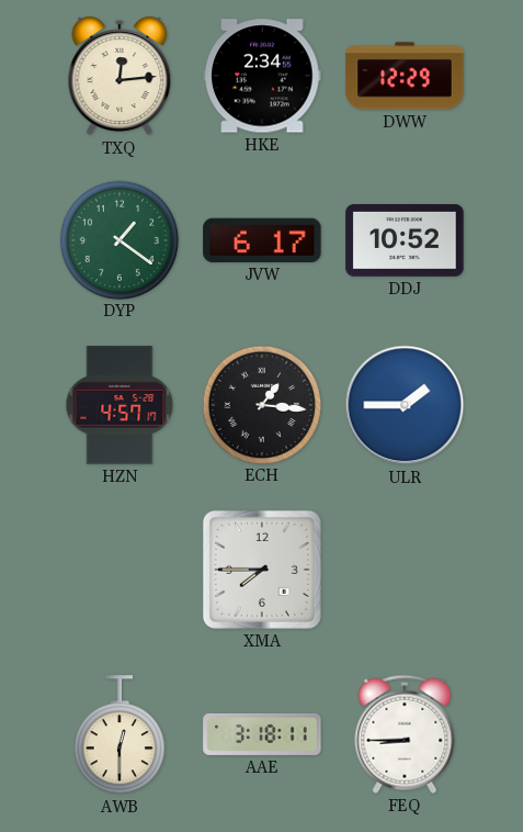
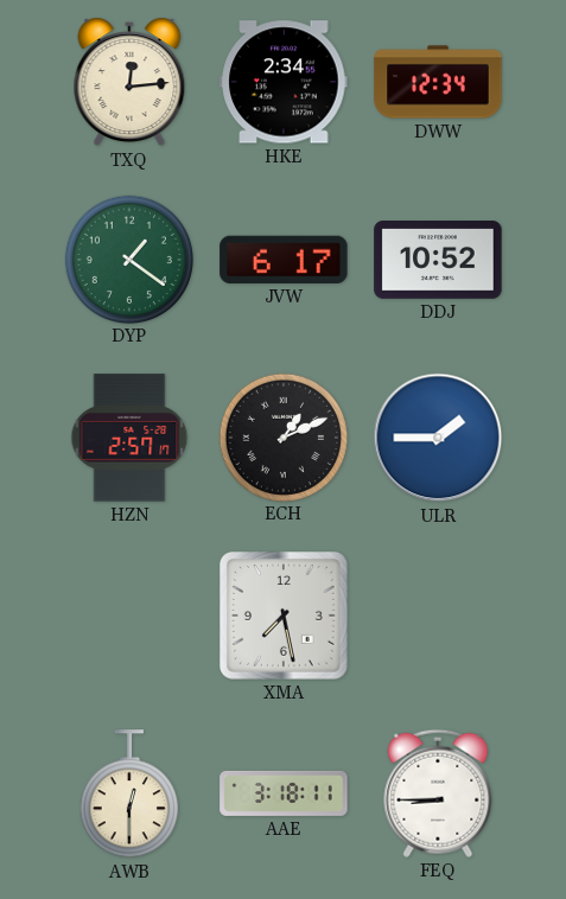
DWW: 12:29 -> 12:34 (438, 82)
HZN: 4:57 -> 2:57 (129, 438)
ECH: 1:16 -> 1:11 (282, 436)
XMA: 7:45 -> 7:28 (285, 617)
